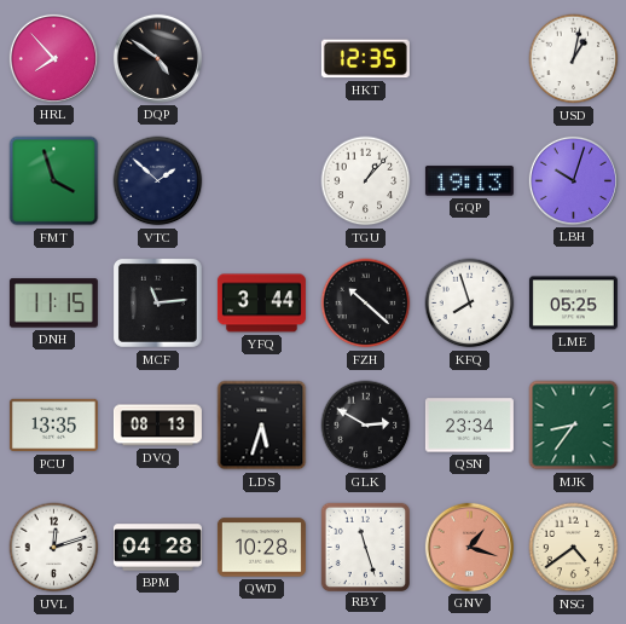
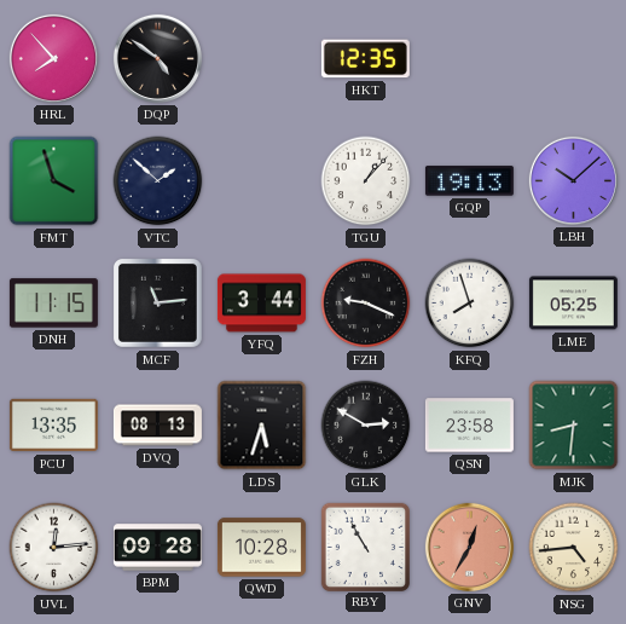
USD: 1:02 -> none (574, 59)
LBH: 10:03 -> 10:08 (573, 180)
FZH: 10:22 -> 9:19 (366, 304)
QSN: 23:34 -> 23:58 (469, 426)
MJK: 8:36 -> 8:31 (574, 426)
UVL: 12:12 -> 12:14 (54, 548)
BPM: 04:28 -> 09:28 (157, 548)
RBY: 11:27 -> 10:55 (365, 547)
GNV: 1:18 -> 12:35 (469, 547)
NSG: 4:39 -> 4:44 (574, 548)
